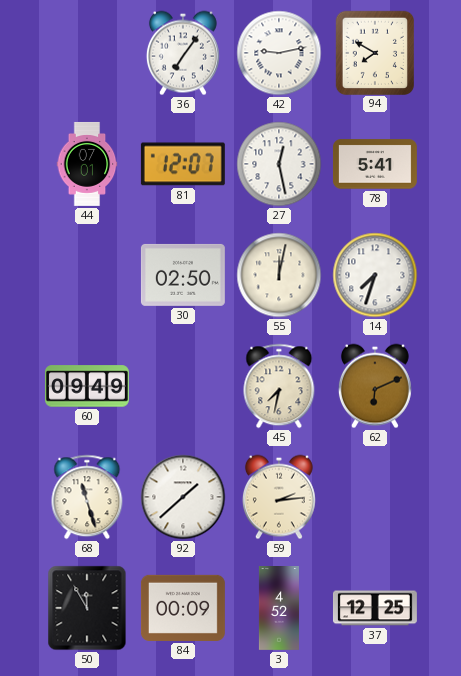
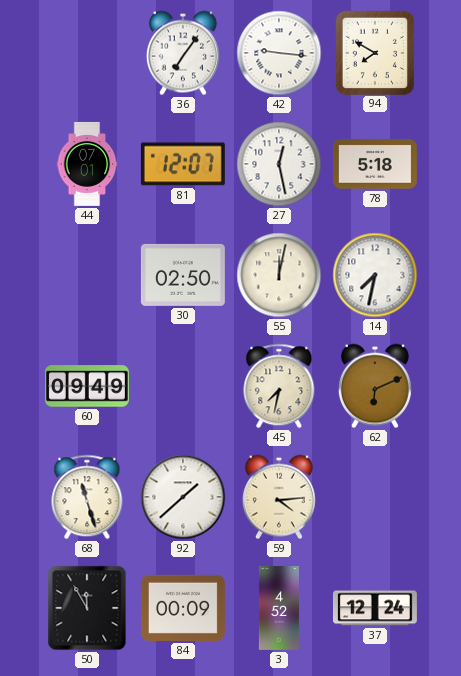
42: 9:13 -> 9:16 (279, 53)
78: 5:41 -> 5:18 (375, 164)
14: 7:33 -> 7:32 (375, 275)
59: 2:14 -> 4:14 (279, 497)
37: 12:25 -> 12:24 (375, 608)
